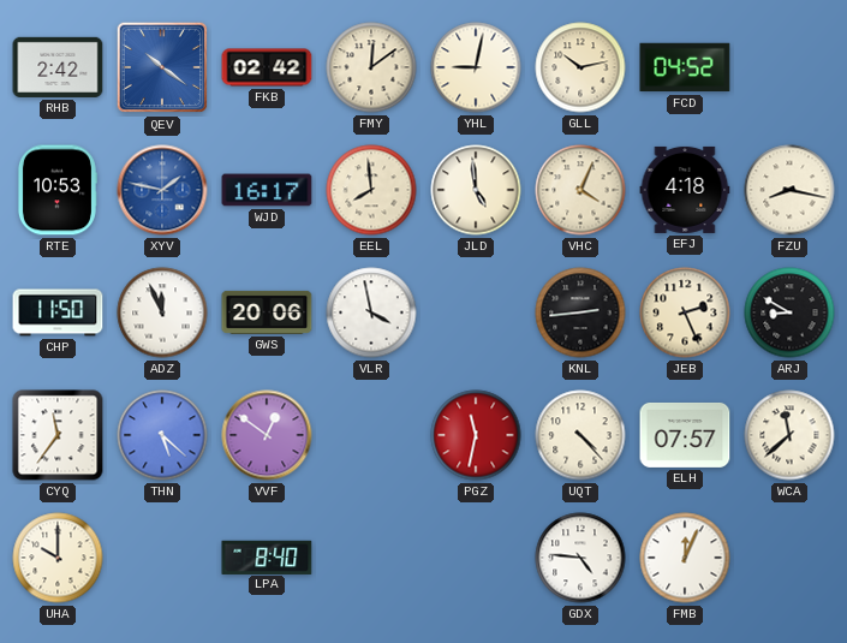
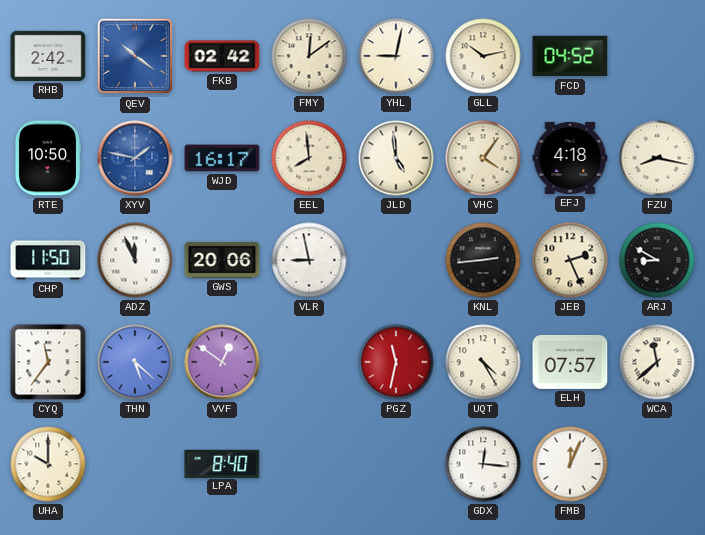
RTE: 10:53 -> 10:50 (47, 158)
VHC: 4:04 -> 4:06 (483, 158)
VLR: 3:58 -> 8:58 (309, 260)
UQT: 4:23 -> 4:25 (483, 362)
GDX: 4:46 -> 12:16 (483, 464)
